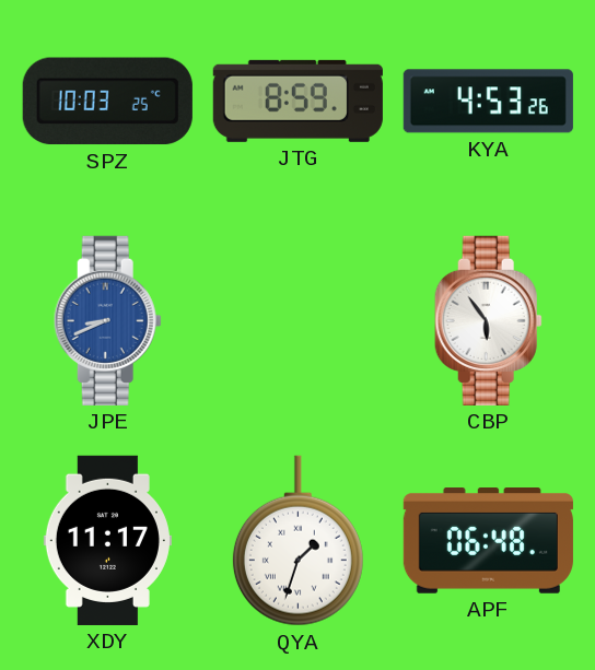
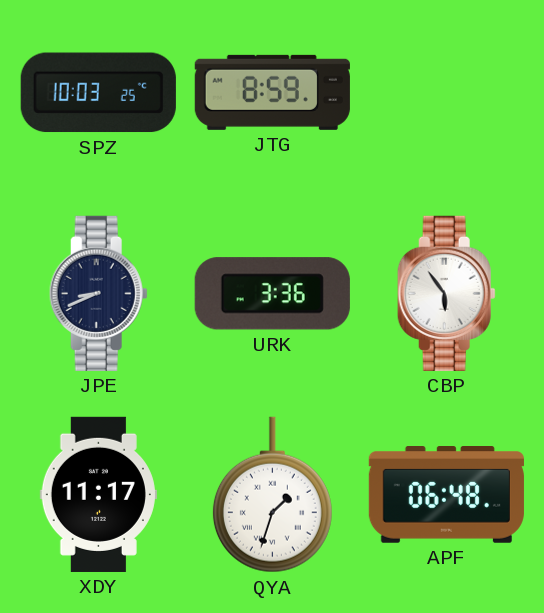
KYA: 4:53 -> none (488, 102)
JPE dial: blue -> navy (98, 293)
URK: none -> 3:36 (272, 294)
